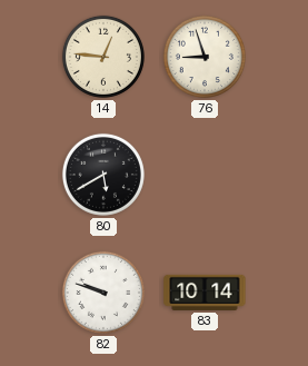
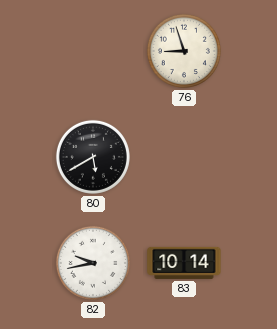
14: 12:46 -> none (103, 57)
82: 9:48 -> 9:43 (93, 263)
